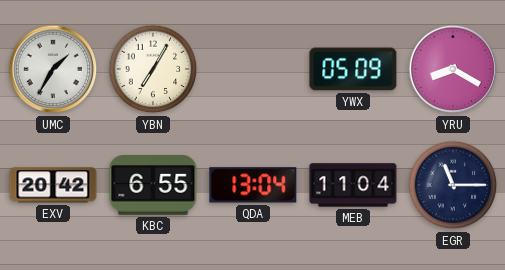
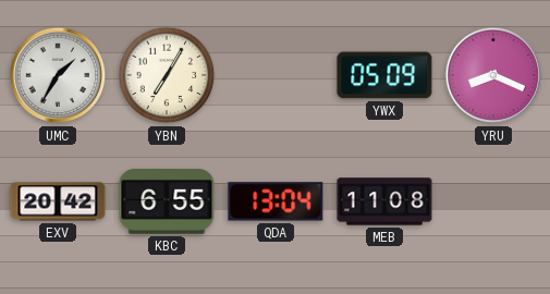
YRU: 8:20 -> 8:19 (493, 75)
MEB: 11:04 -> 11:08 (384, 201)
EGR: 11:15 -> none (453, 185)
